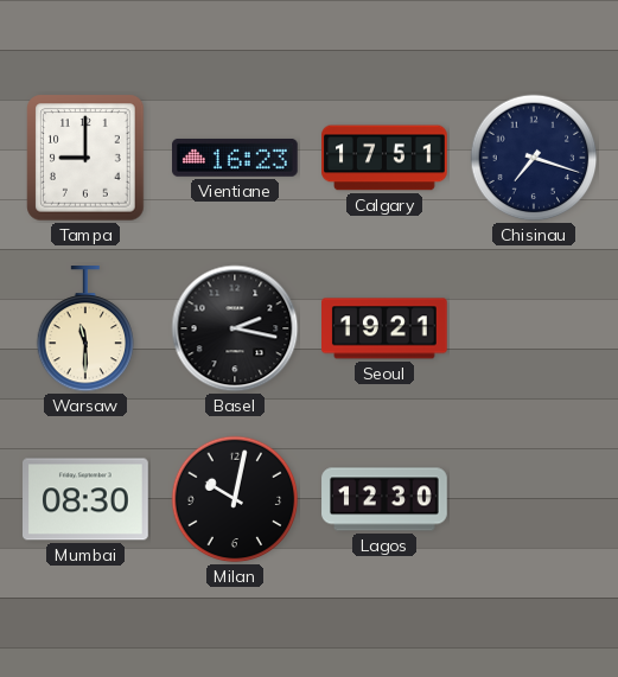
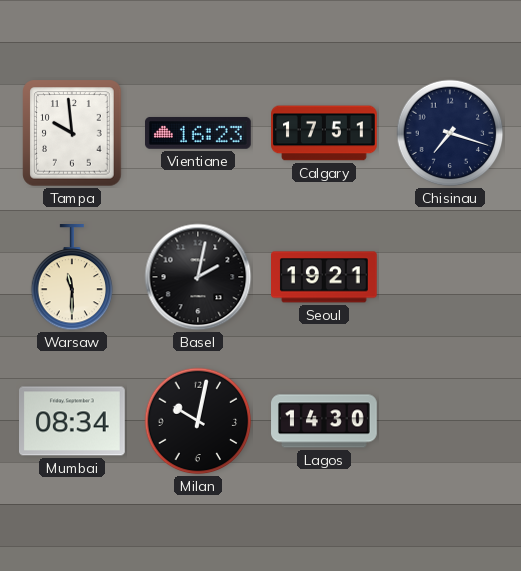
Tampa: 9:00 -> 9:59 (72, 133)
Basel: 2:17 -> 2:02 (198, 277)
Mumbai: 08:30 -> 08:34 (73, 421)
Lagos: 12:30 -> 14:30 (324, 421)
